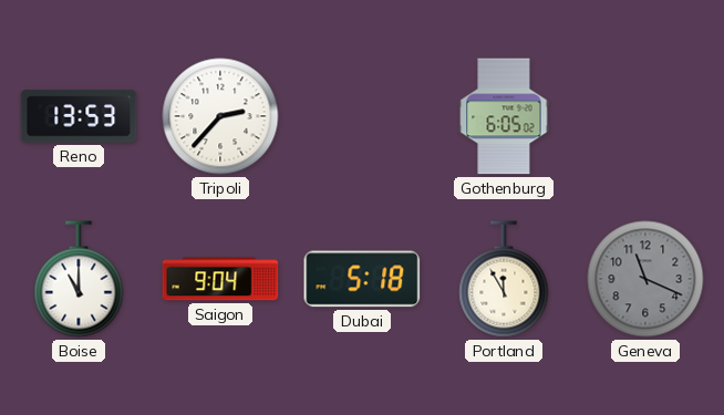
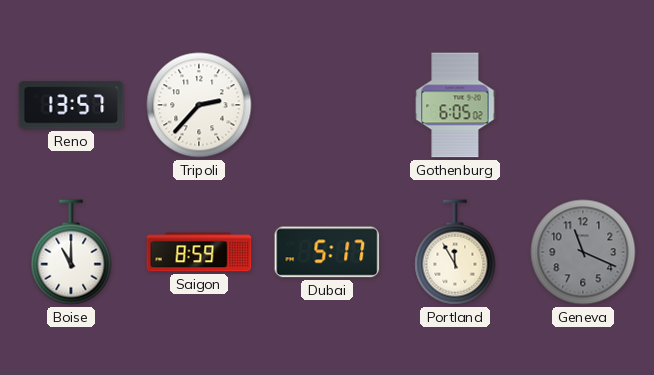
Reno: 13:53 -> 13:57 (71, 105)
Saigon: 9:04 -> 8:59 (199, 252)
Dubai: 5:18 -> 5:17 (327, 252)
